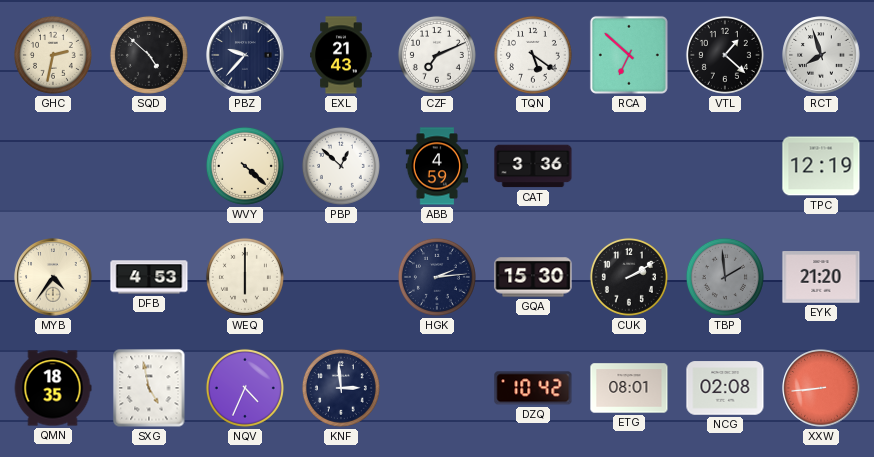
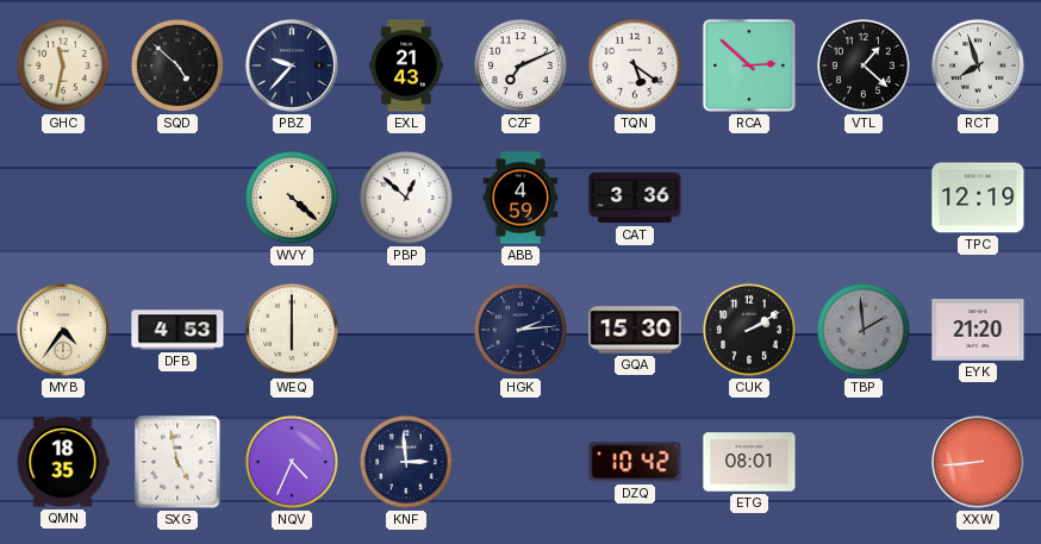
GHC: 2:32 -> 11:32 (63, 65)
RCA: 6:52 -> 2:52 (749, 65)
NCG: 02:08 -> none (725, 388)
